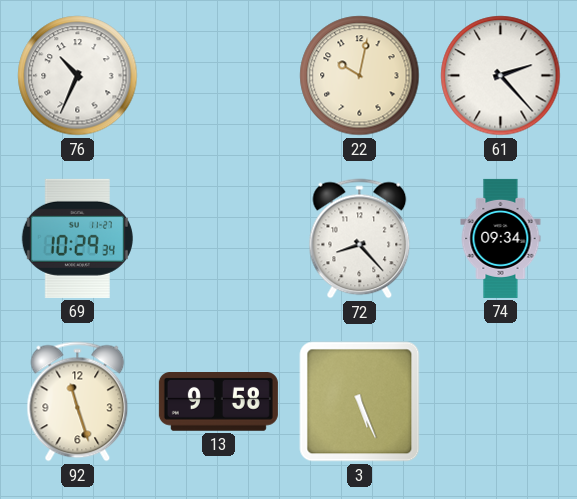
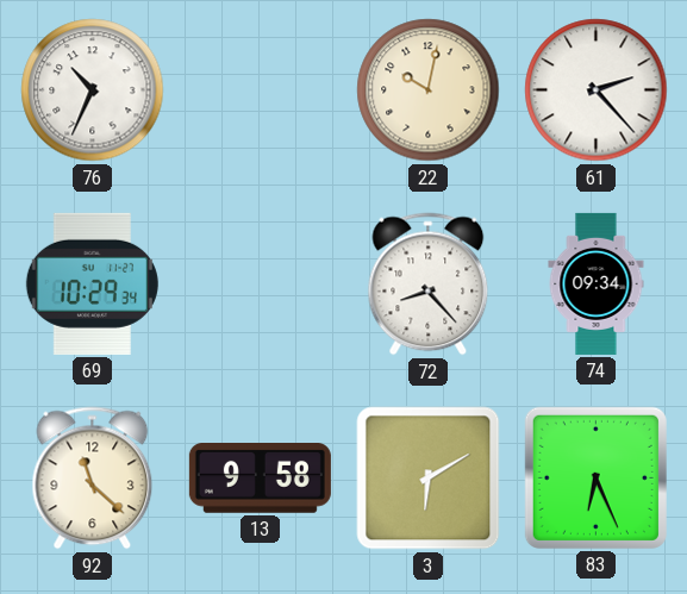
92: 11:27 -> 11:22 (93, 479)
3: 5:26 -> 6:10 (429, 479)
83: none -> 6:26 (595, 477)
